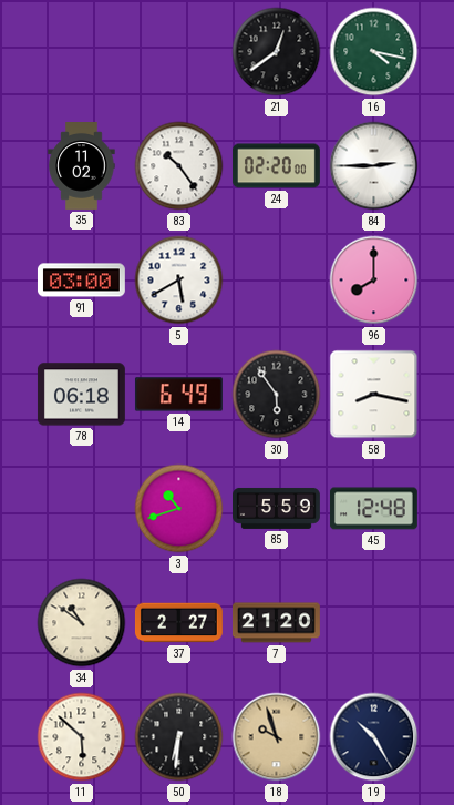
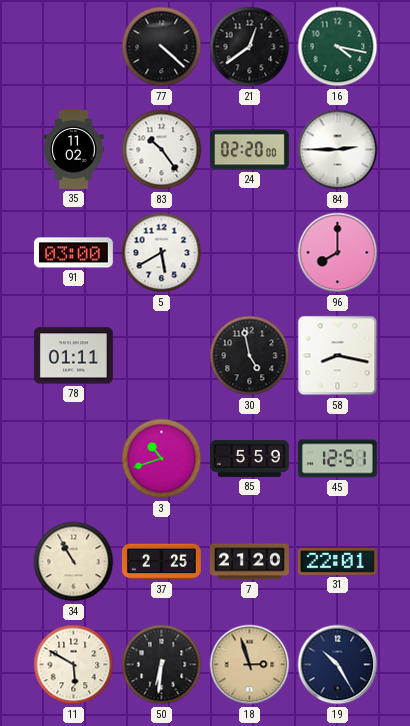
77: none -> 4:22 (162, 47)
78: 06:18 -> 01:11 (73, 356)
14: 6:49 -> none (178, 395)
30: 5:54 -> 4:58 (250, 356)
45: 12:48 -> 12:51 (337, 459)
34: 10:51 -> 10:55 (74, 562)
37: 2:27 -> 2:25 (161, 562)
31: none -> 22:01 (337, 562)
11: 5:52 -> 5:50 (74, 665)
18: 9:57 -> 2:57 (250, 665)
